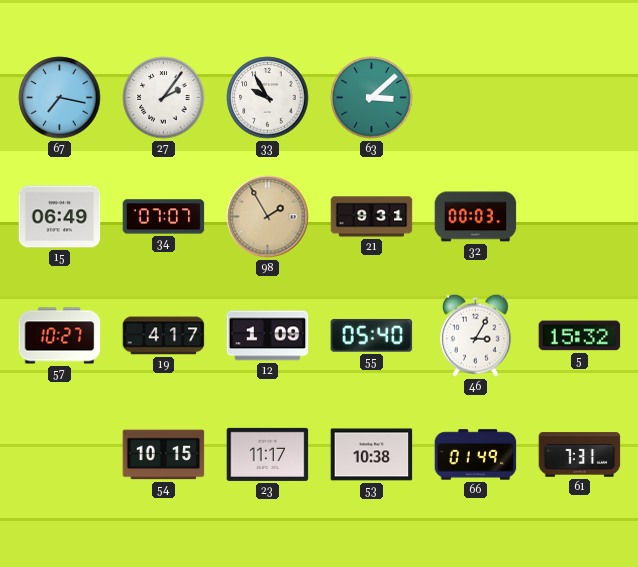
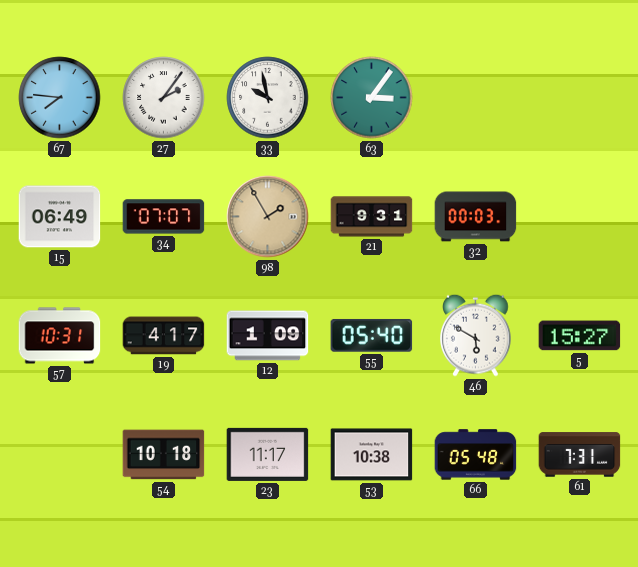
67: 7:17 -> 7:46 (60, 98)
33: 9:55 -> 9:58 (268, 98)
63: 3:08 -> 3:06 (372, 98)
57: 10:27 -> 10:31 (60, 336)
46: 3:05 -> 5:50 (476, 335)
5: 15:32 -> 15:27 (580, 336)
54: 10:15 -> 10:18 (164, 455)
66: 01:49 -> 05:48 (476, 455)
